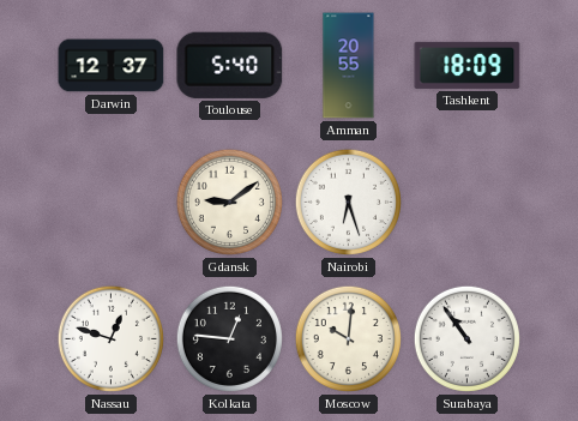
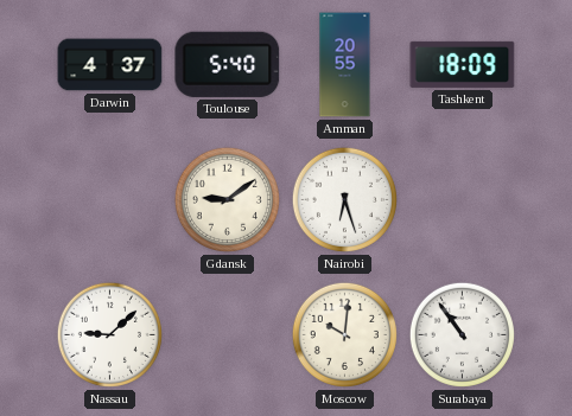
Darwin: 12:37 -> 4:37 (110, 65)
Nassau: 12:48 -> 9:08 (109, 334)
Kolkata: 12:46 -> none (229, 338)
